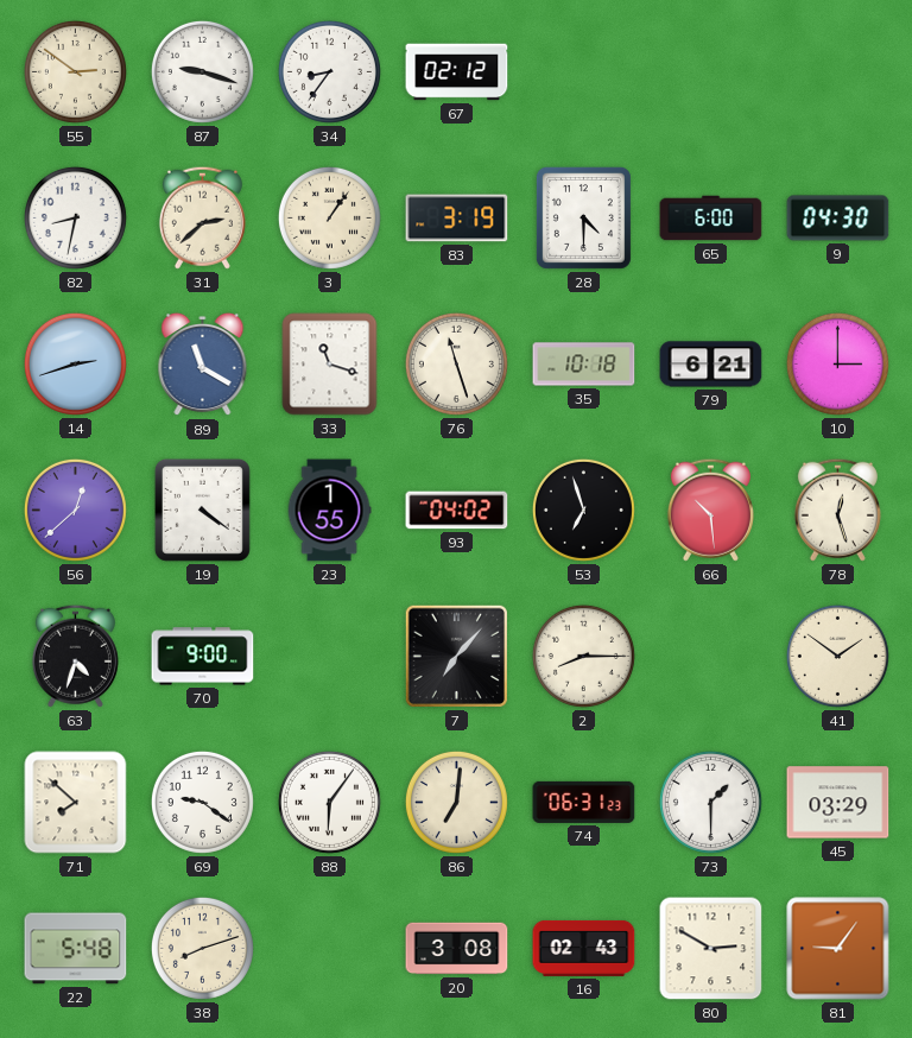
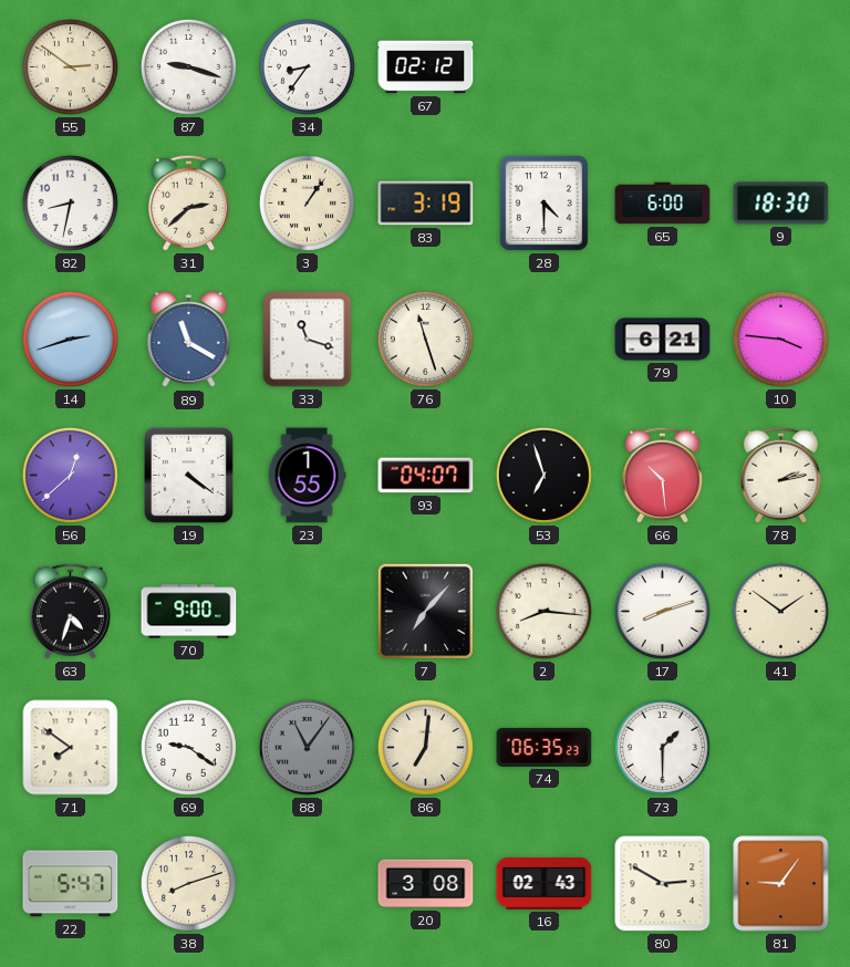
9: 04:30 -> 18:30 (781, 204)
35: 10:18 -> none (584, 365)
10: 3:00 -> 3:46 (780, 339)
93: 04:02 -> 04:07 (426, 476)
78: 12:27 -> 2:13 (780, 475)
2: 8:15 -> 8:16 (543, 611)
17: none -> 8:12 (662, 611)
71: 7:52 -> 7:51 (71, 748)
88: 6:06 -> 11:06 (307, 747)
88 dial: white -> grey (307, 747)
74: 06:31 -> 06:35 (545, 747)
45: 03:29 -> none (838, 803)
22: 5:48 -> 5:47 (71, 884)
